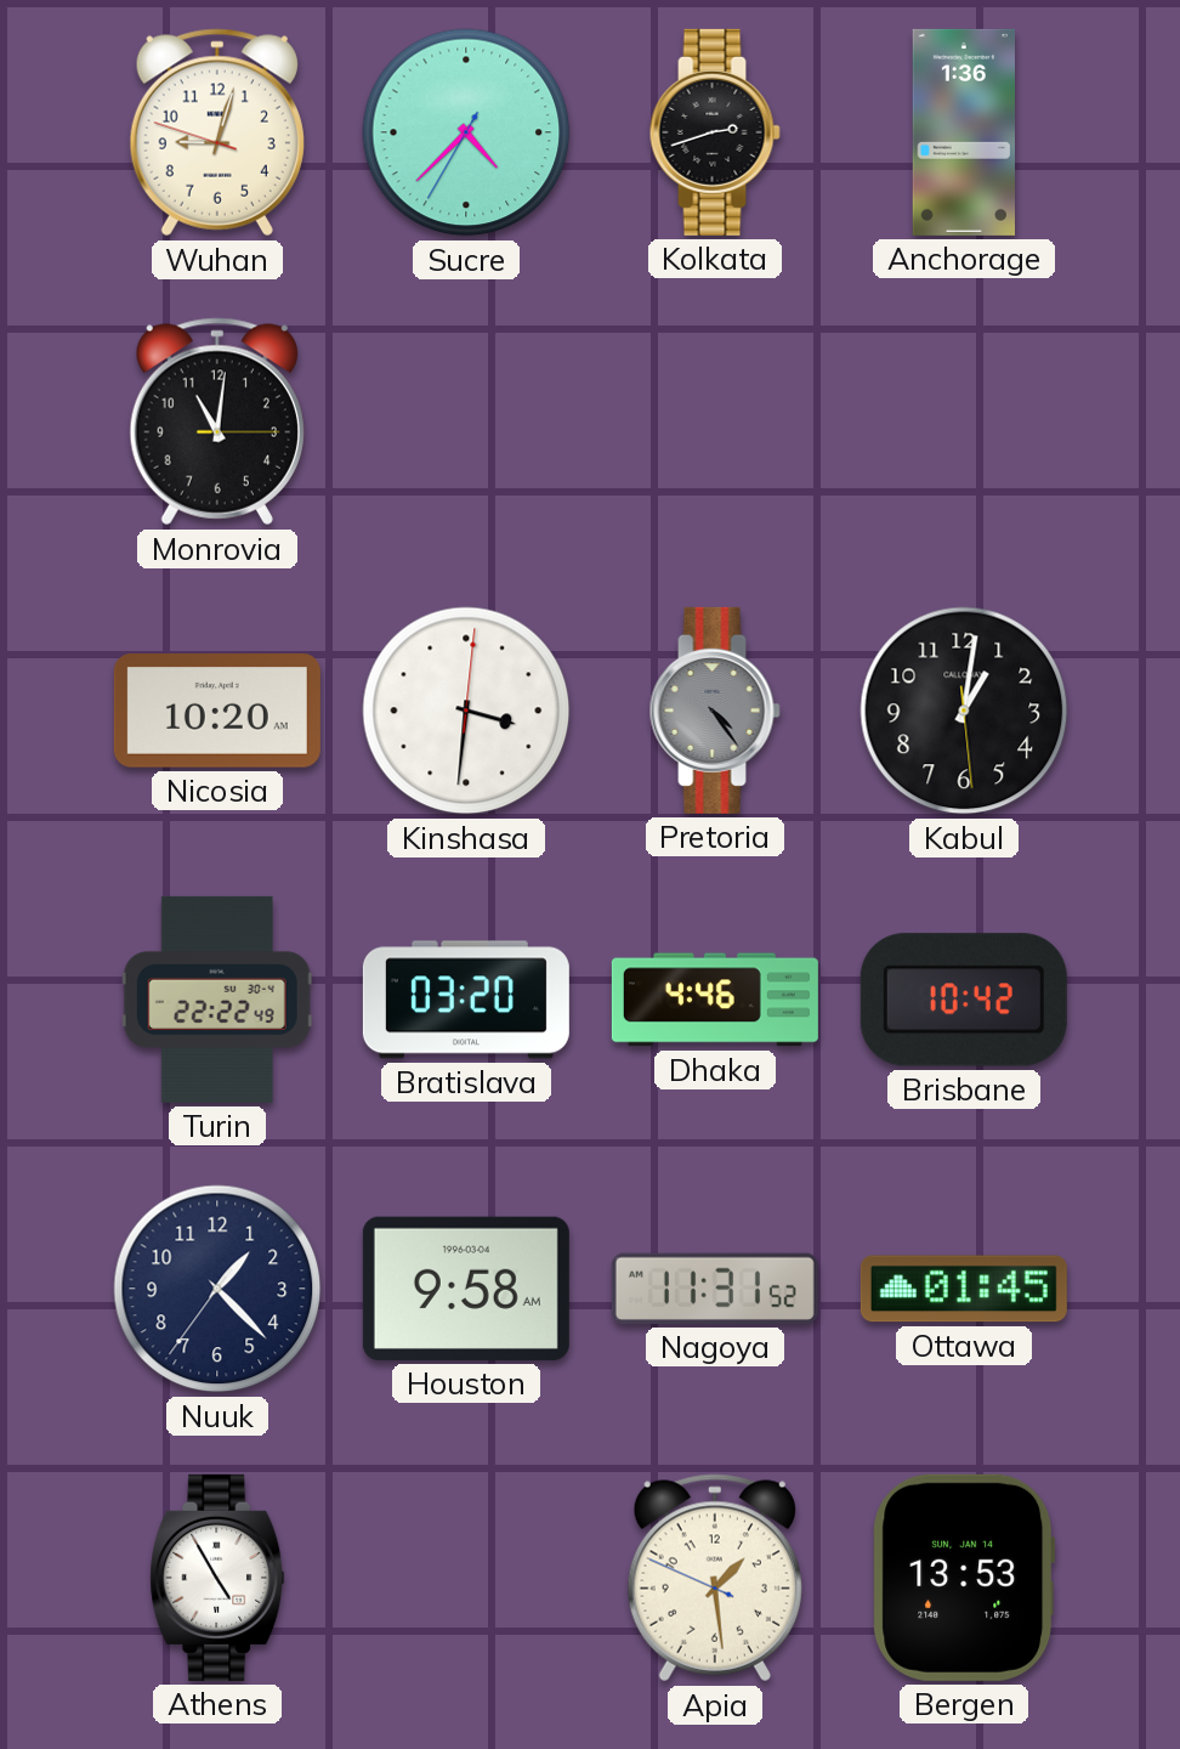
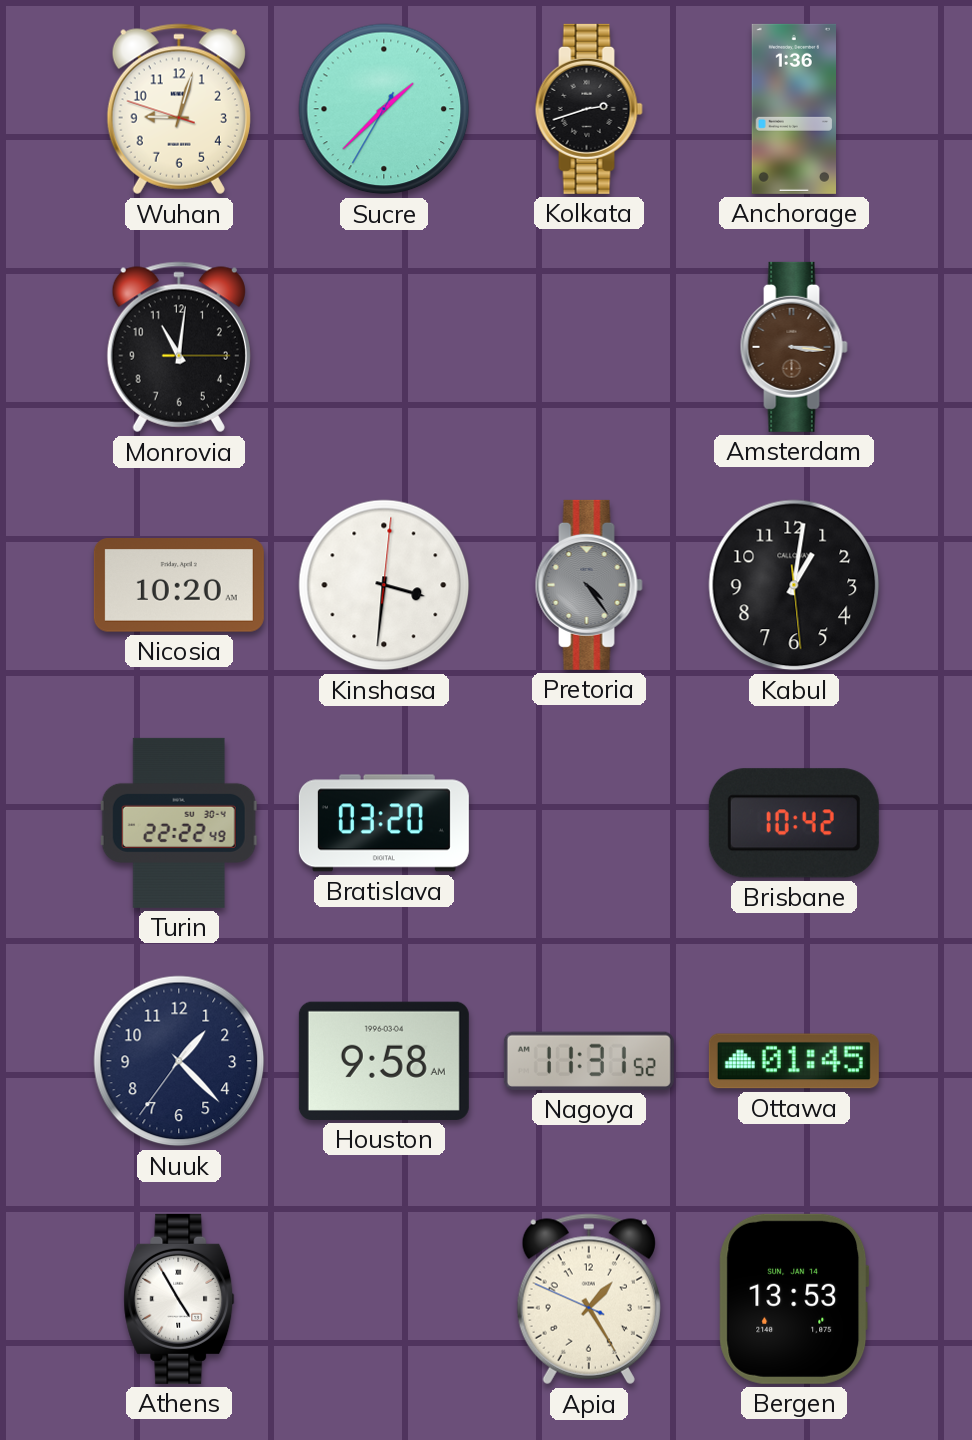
Sucre: 4:37 -> 1:37 (384, 109)
Amsterdam: none -> 3:16 (794, 347)
Dhaka: 4:46 -> none (715, 1000)
Apia: 1:28 -> 1:24 (589, 1299)
